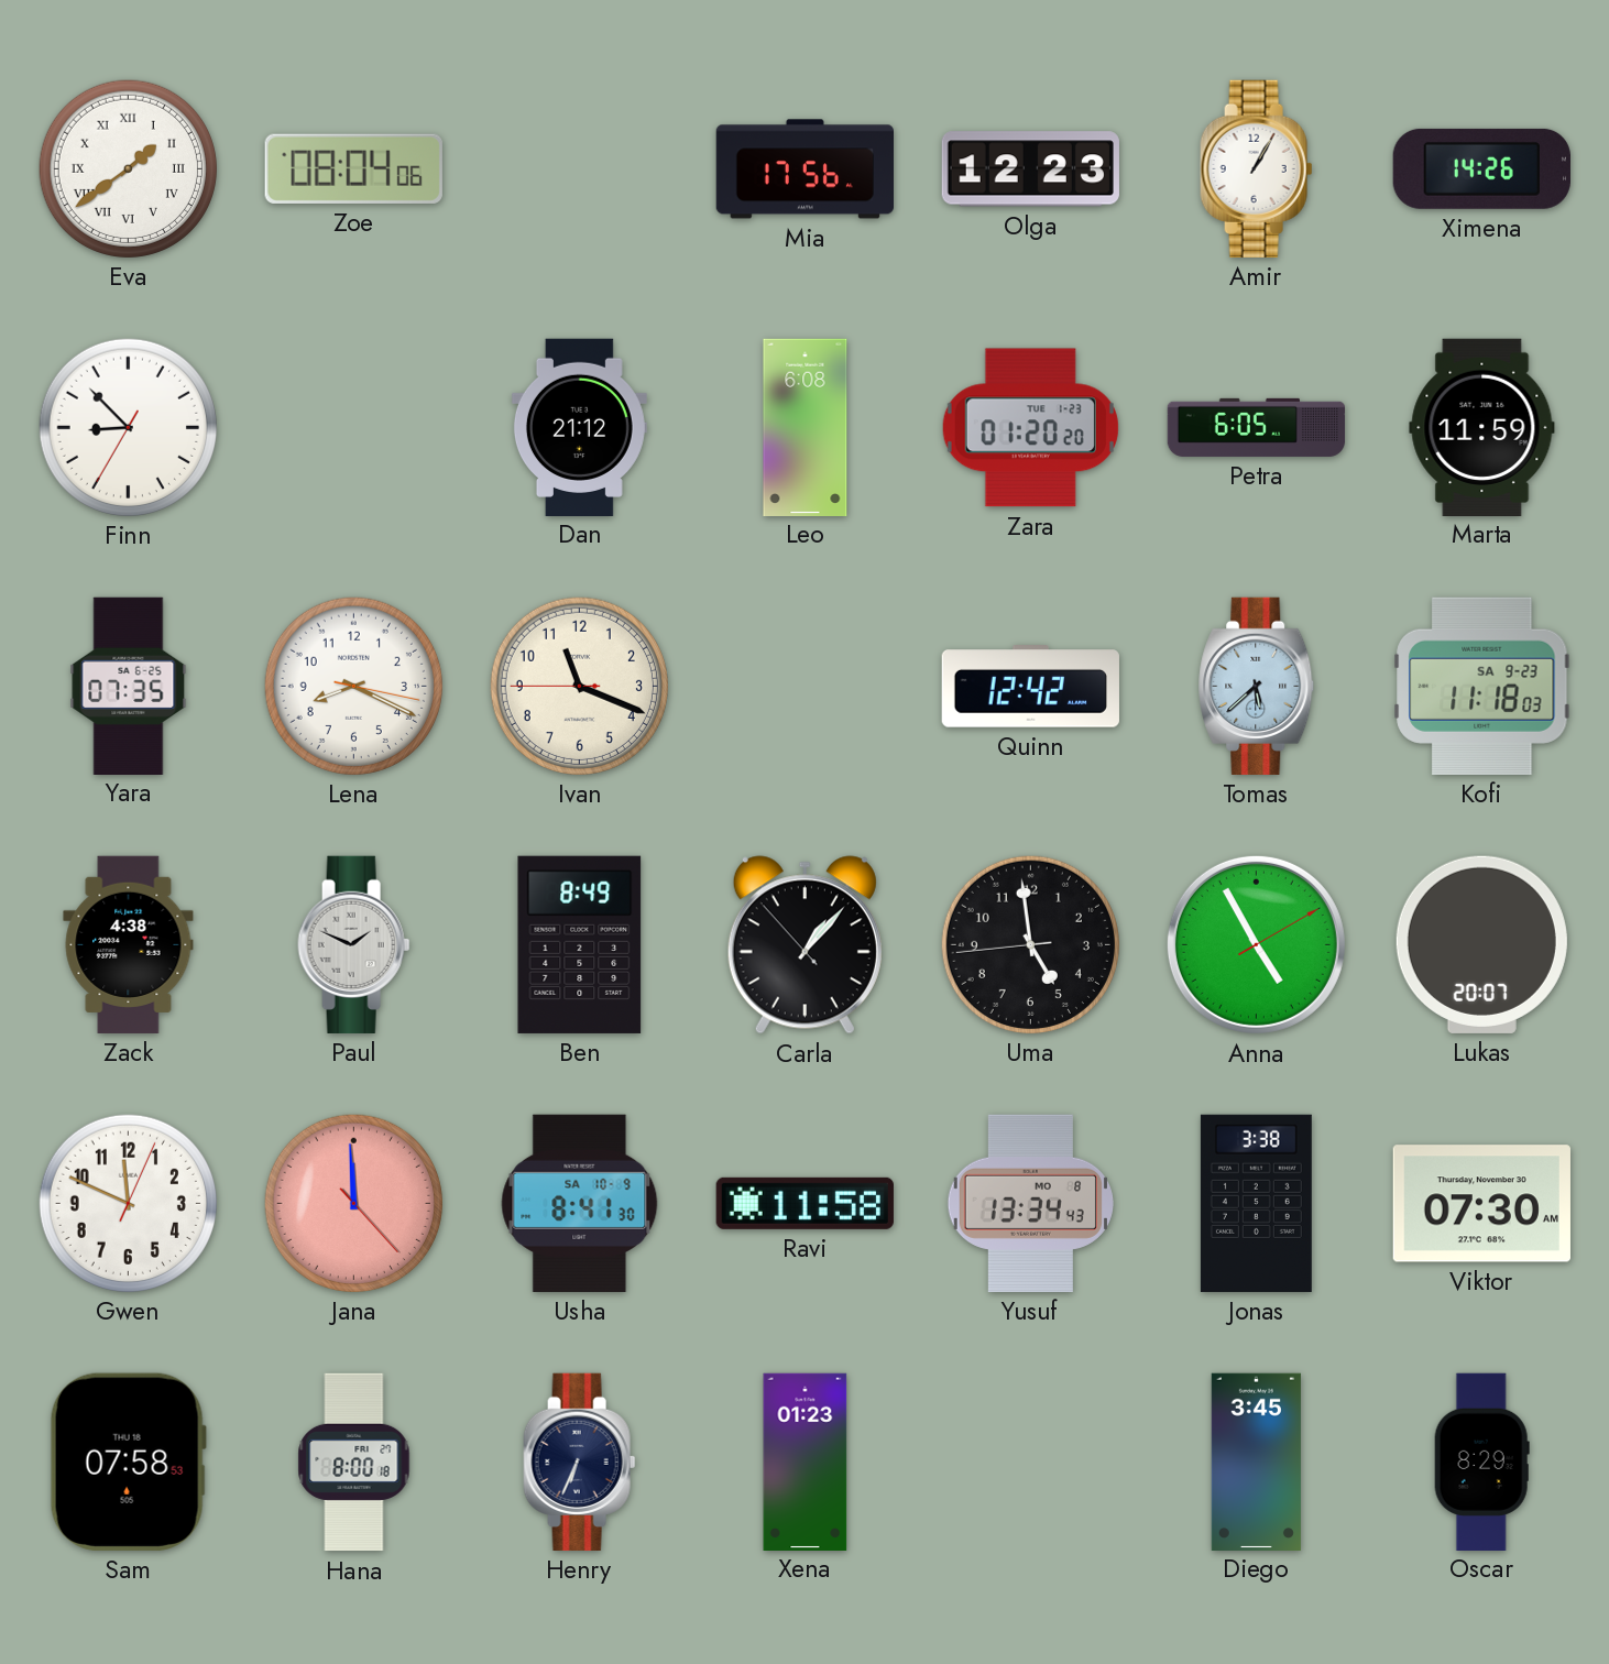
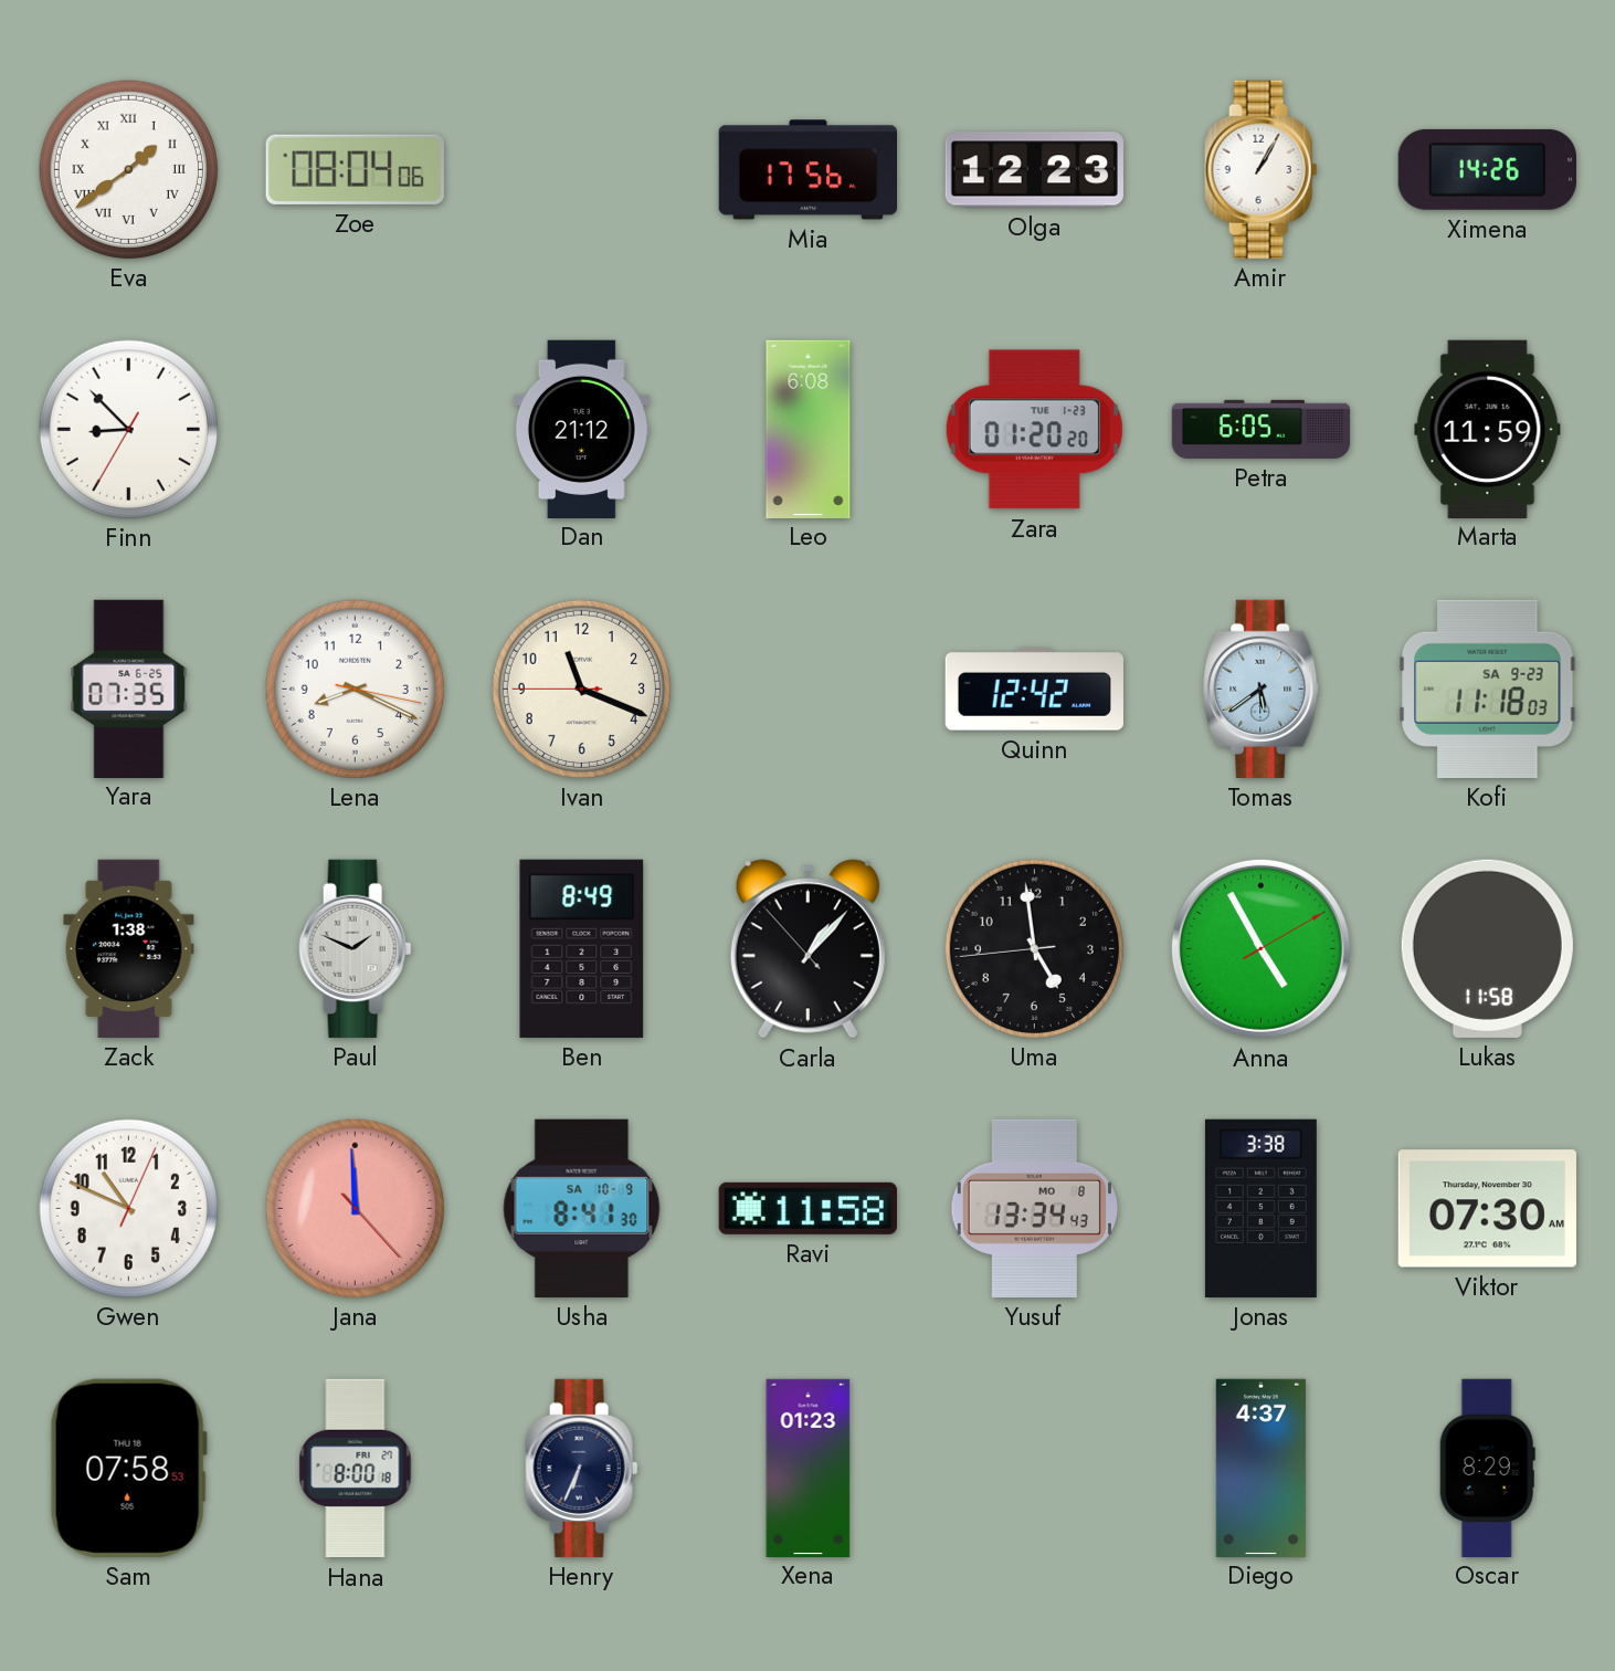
Tomas: 5:38 -> 5:39 (1262, 689)
Zack: 4:38 -> 1:38 (129, 948)
Lukas: 20:07 -> 11:58 (1487, 948)
Gwen: 11:49 -> 10:49 (128, 1208)
Diego: 3:45 -> 4:37 (1260, 1468)
